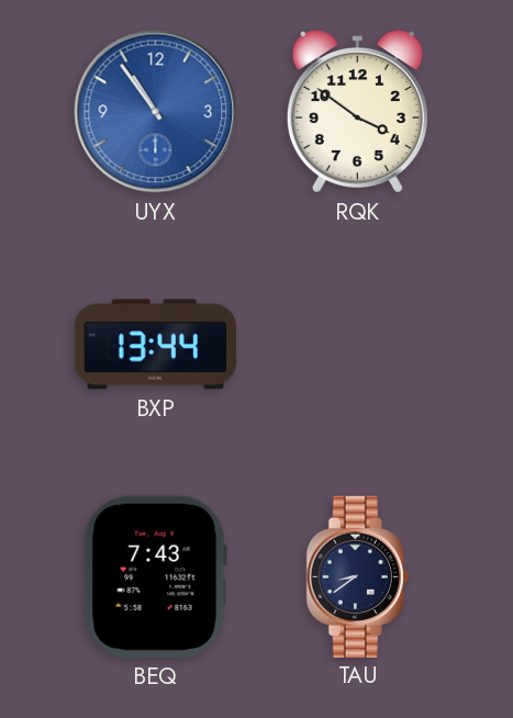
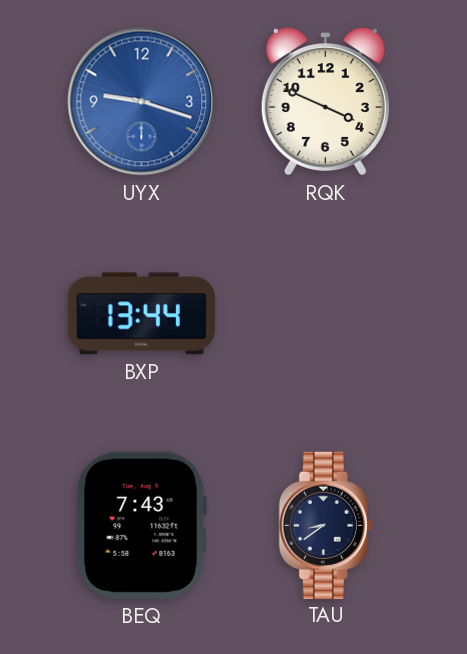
UYX: 10:54 -> 9:18 (142, 102)
RQK: 3:51 -> 3:49 (325, 102)
